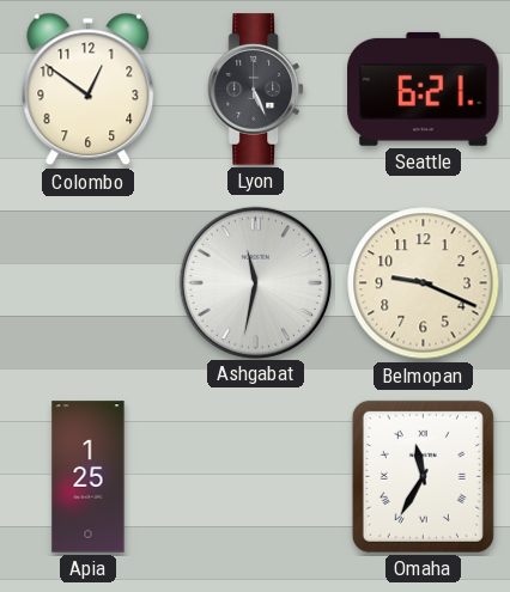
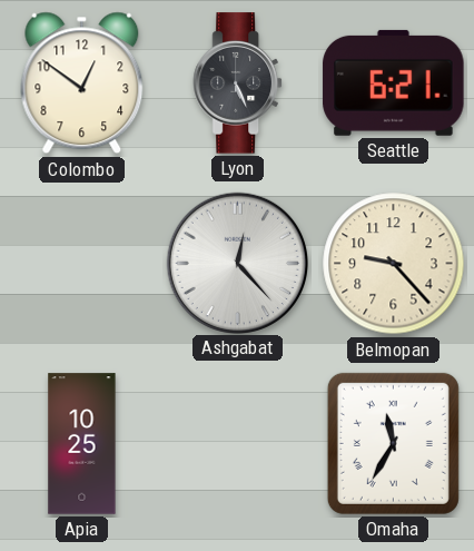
Ashgabat: 11:32 -> 12:23 (237, 263)
Belmopan: 9:19 -> 9:23 (394, 264)
Apia: 1:25 -> 10:25 (82, 444)
